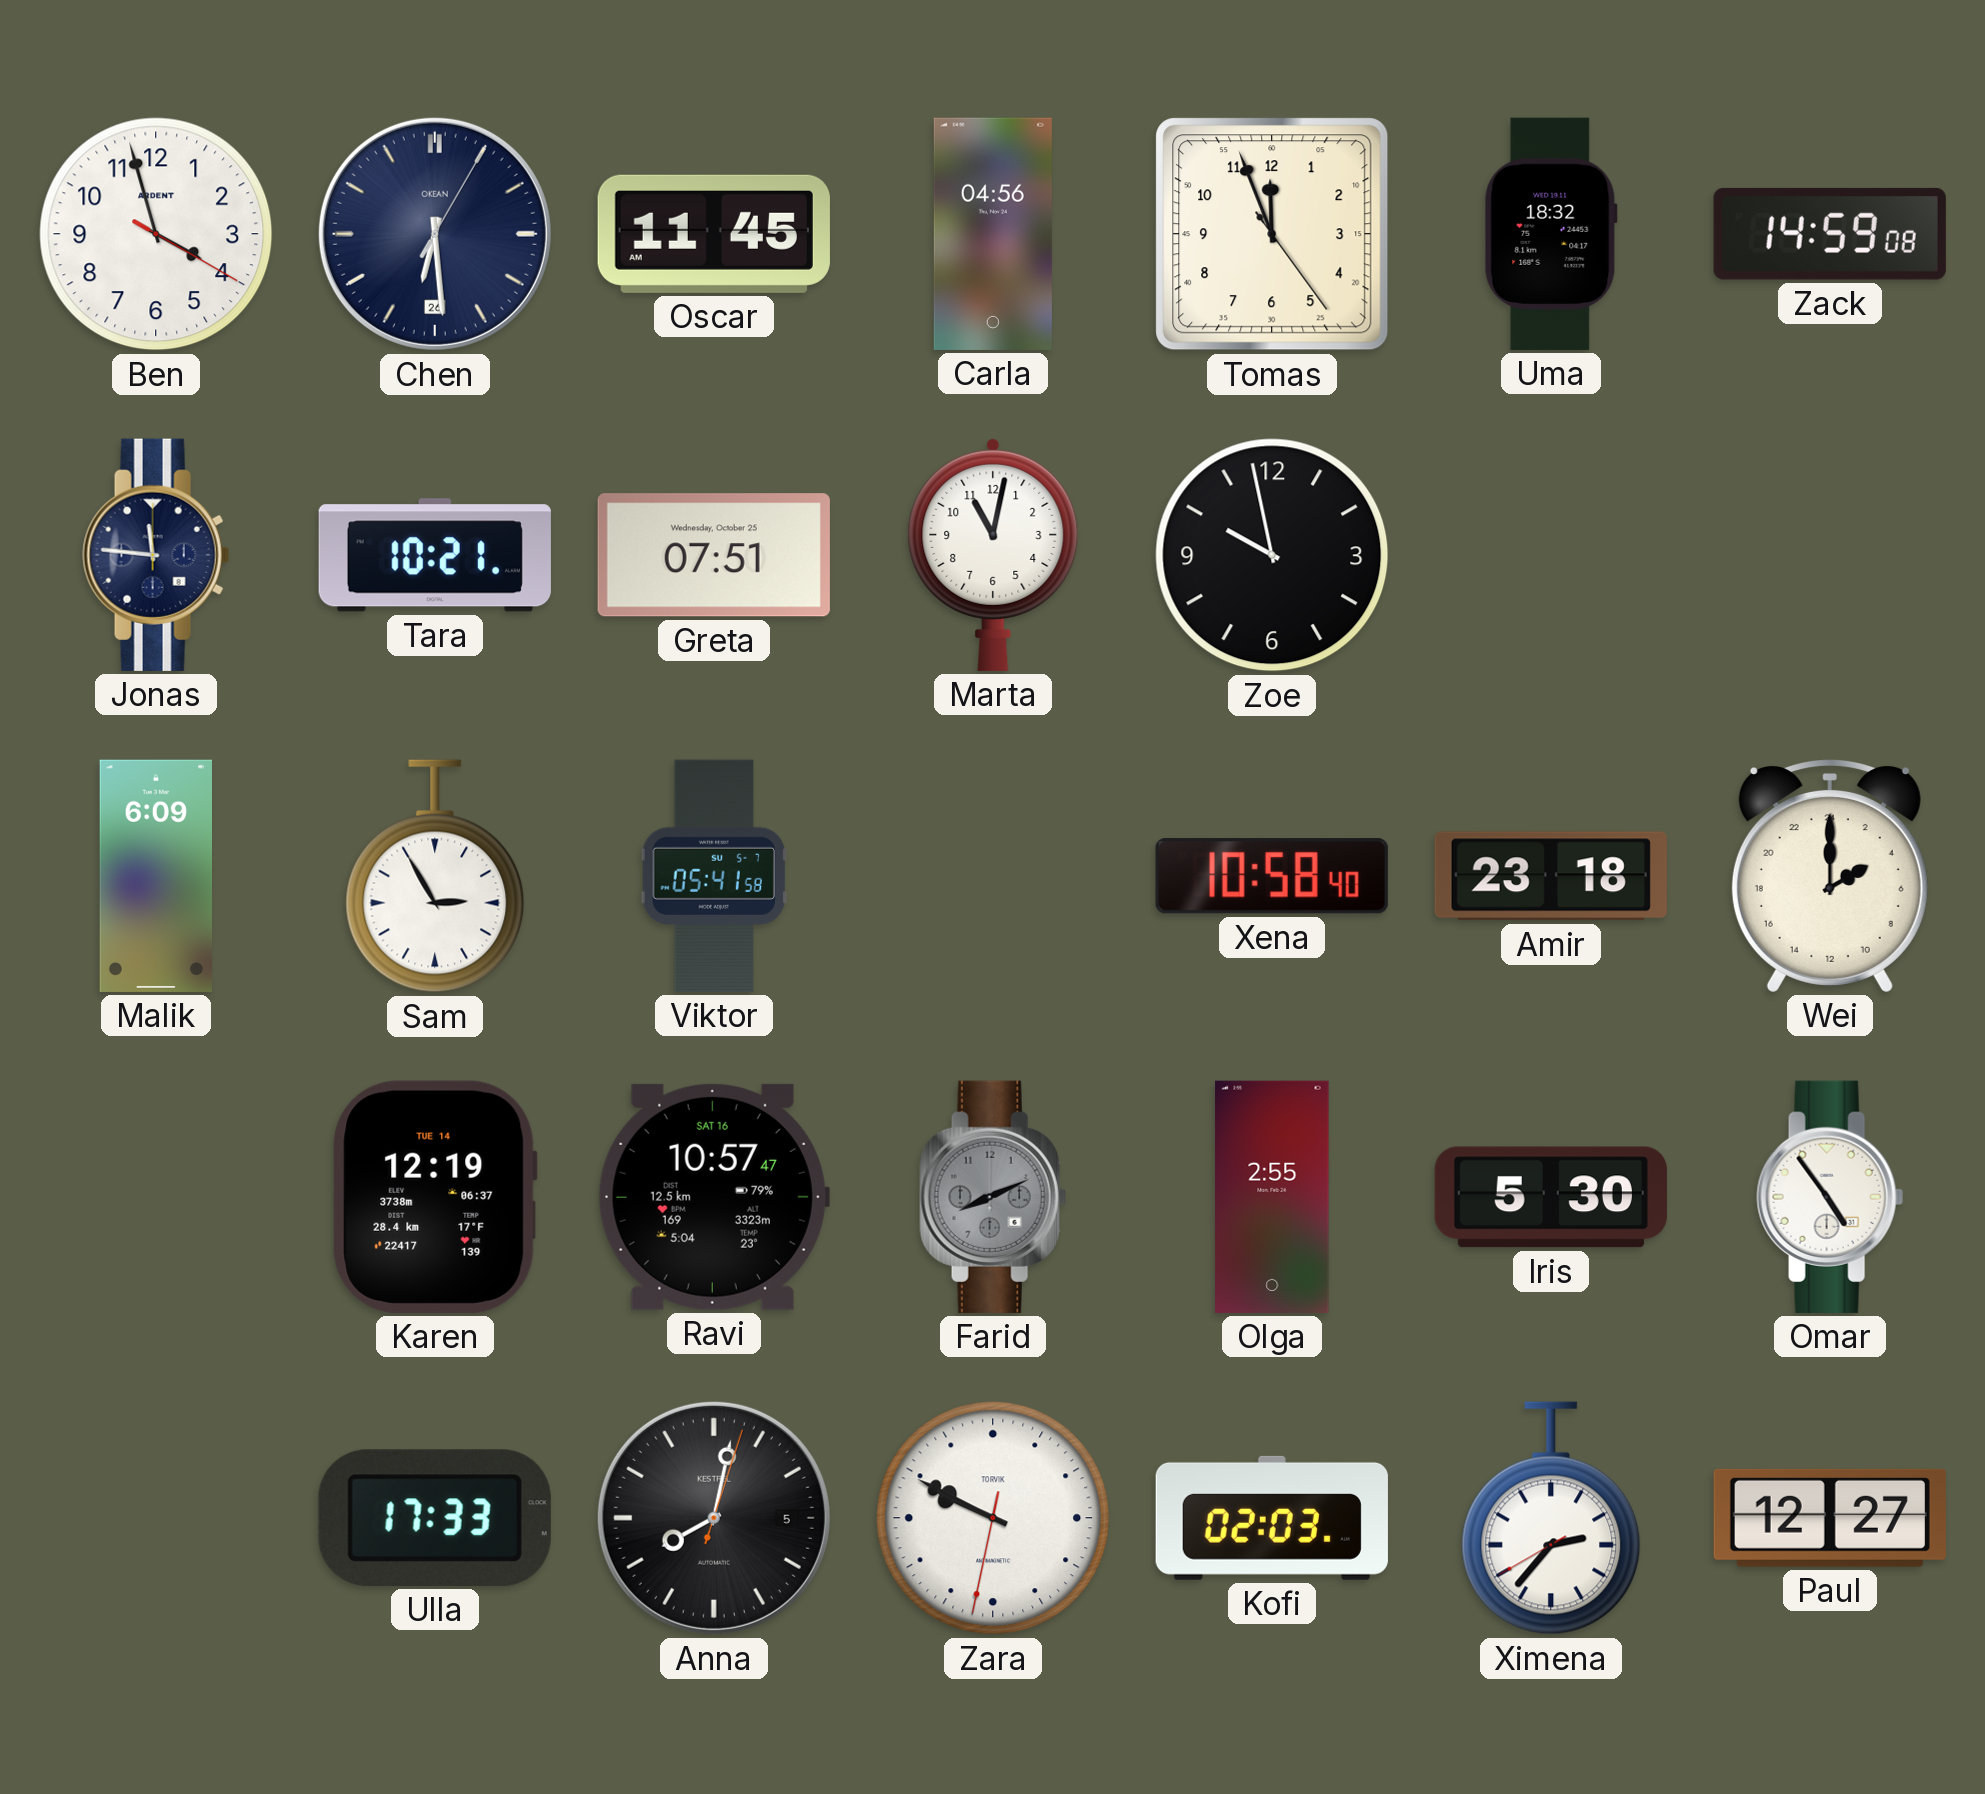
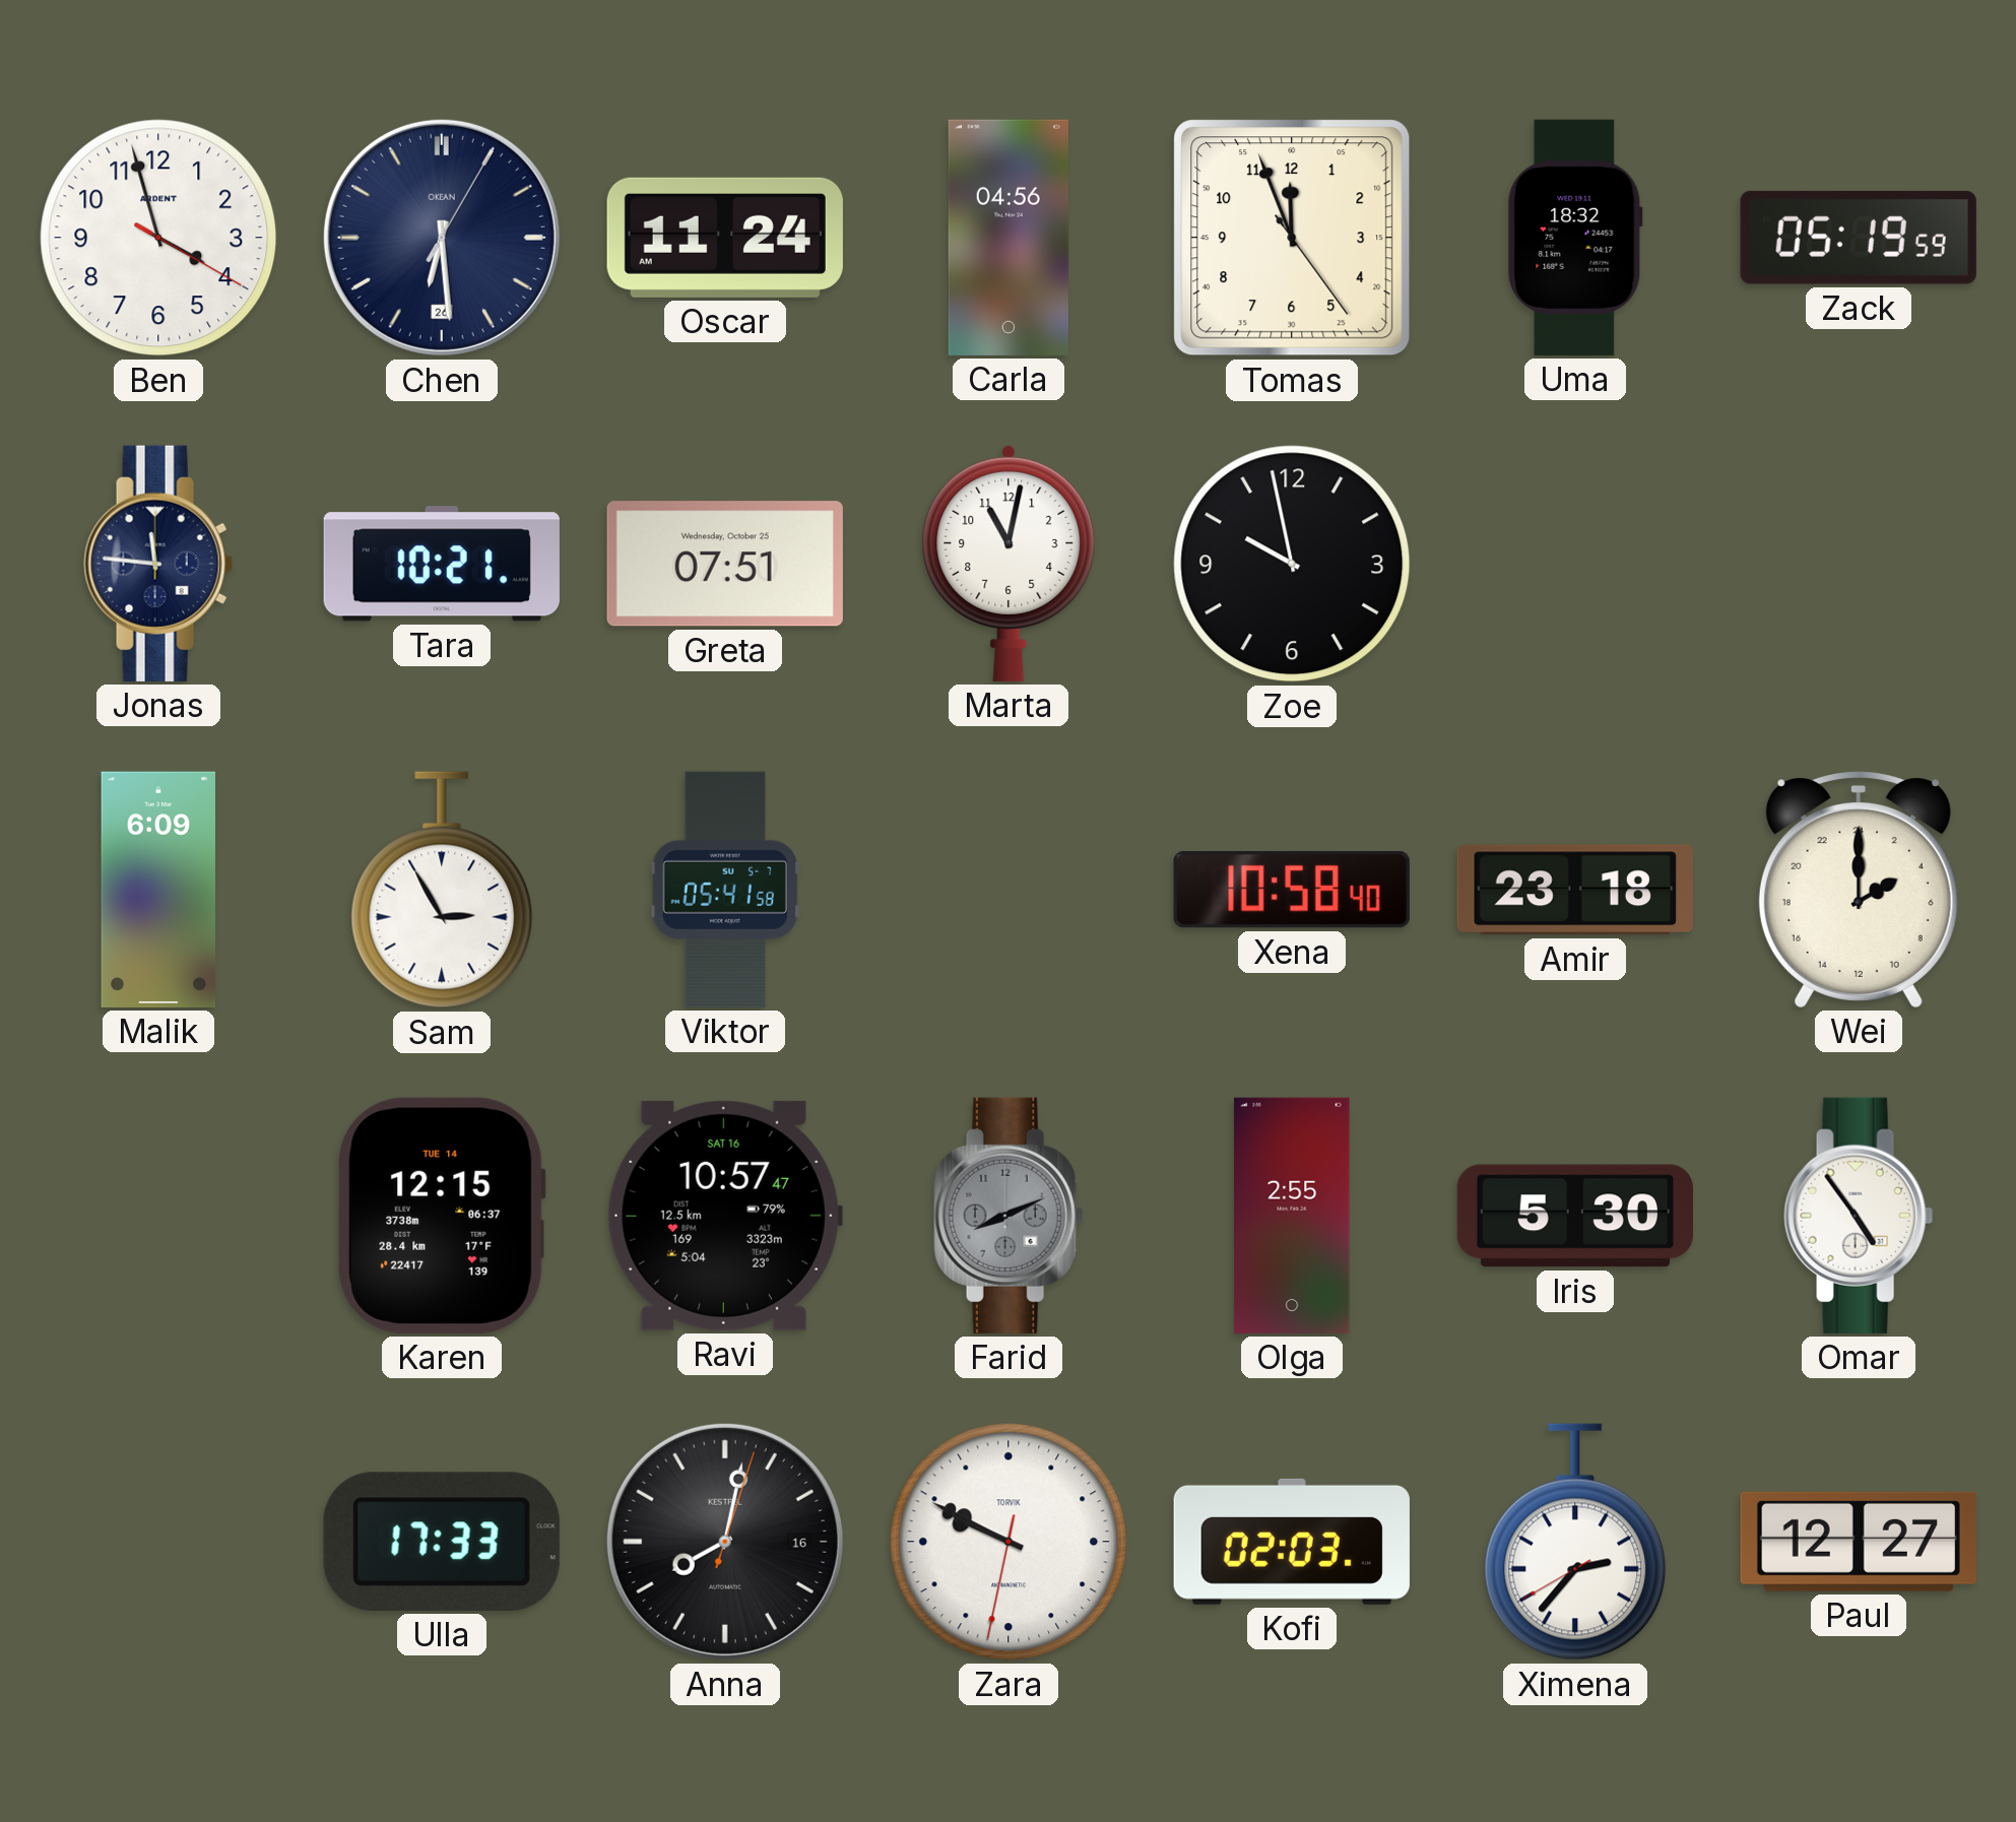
Oscar: 11:45 -> 11:24 (725, 238)
Zack: 14:59 -> 05:19 (1859, 238)
Karen: 12:19 -> 12:15 (442, 1216)
Anna date: 5 -> 16 (725, 1542)
